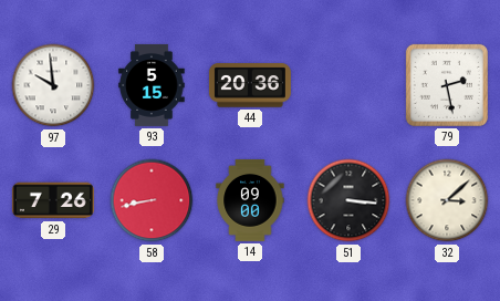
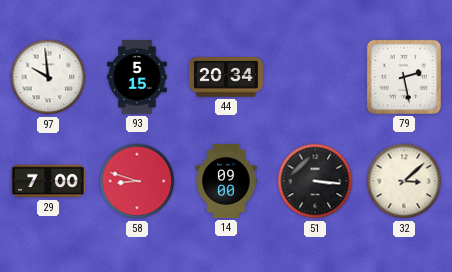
44: 20:36 -> 20:34 (226, 77)
29: 7:26 -> 7:00 (48, 181)
58: 8:43 -> 8:48 (137, 181)
